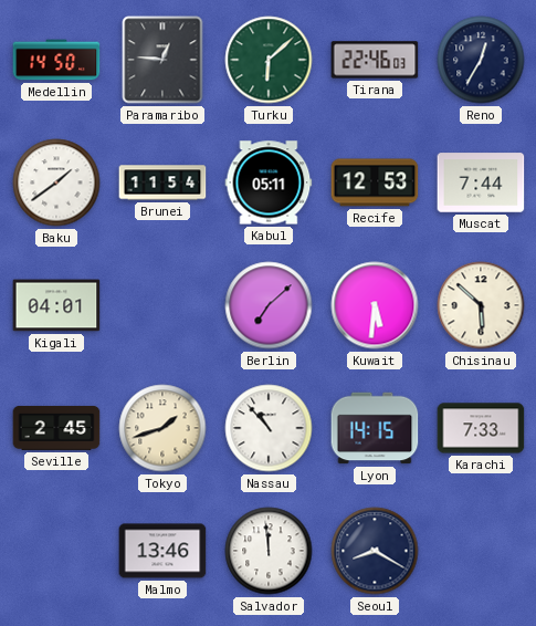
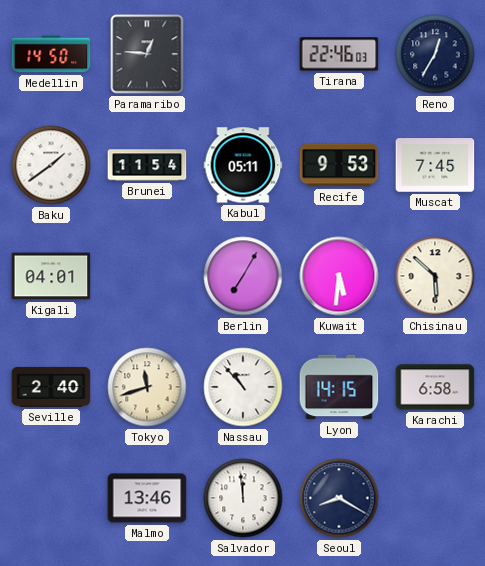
Turku: 6:08 -> none (269, 60)
Recife: 12:53 -> 9:53 (339, 165)
Muscat: 7:44 -> 7:45 (435, 165)
Berlin: 7:08 -> 7:05 (243, 276)
Seville: 2:45 -> 2:40 (51, 387)
Tokyo: 1:42 -> 11:42 (147, 387)
Karachi: 7:33 -> 6:58 (435, 387)
